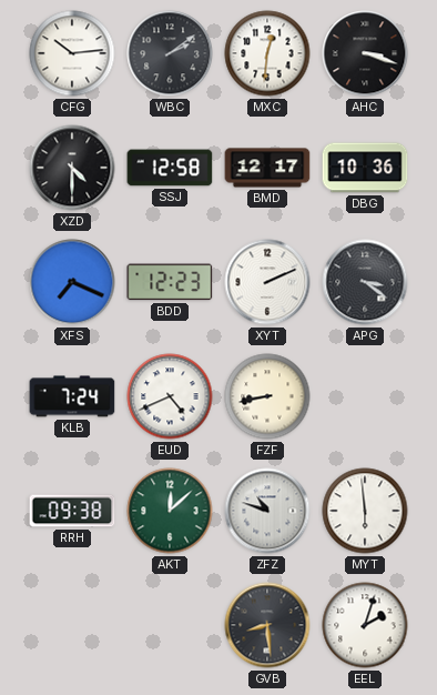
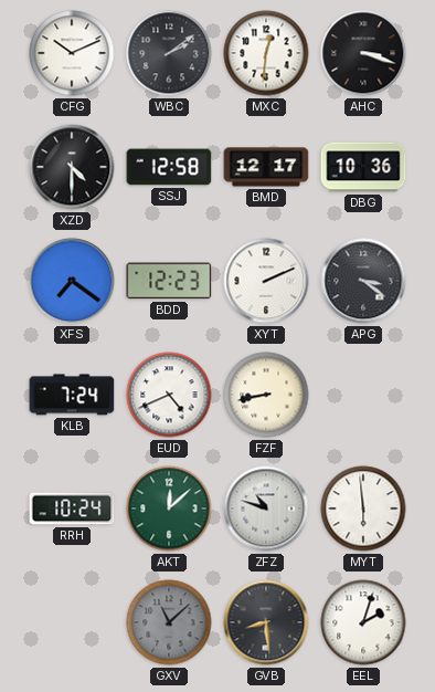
CFG: 10:14 -> 10:11 (72, 53)
XFS: 7:19 -> 7:21 (72, 281)
RRH: 09:38 -> 10:24 (72, 508)
GXV: none -> 11:08 (169, 622)
